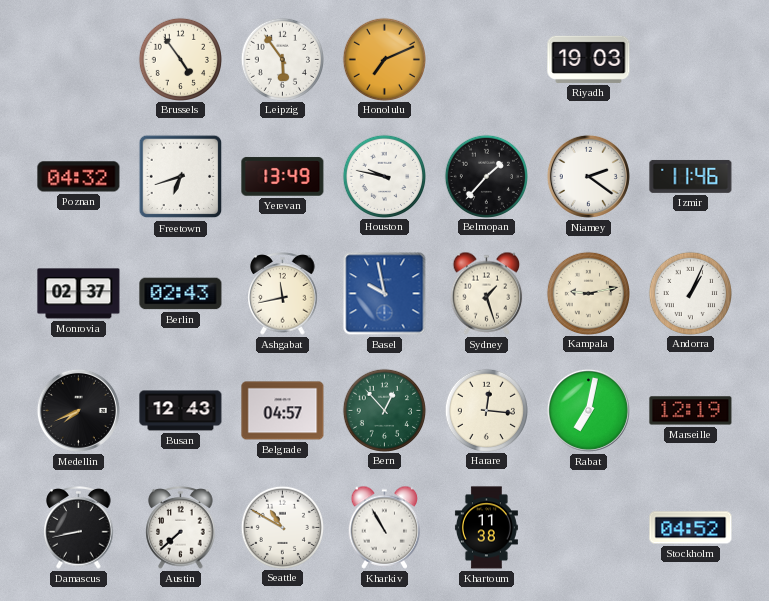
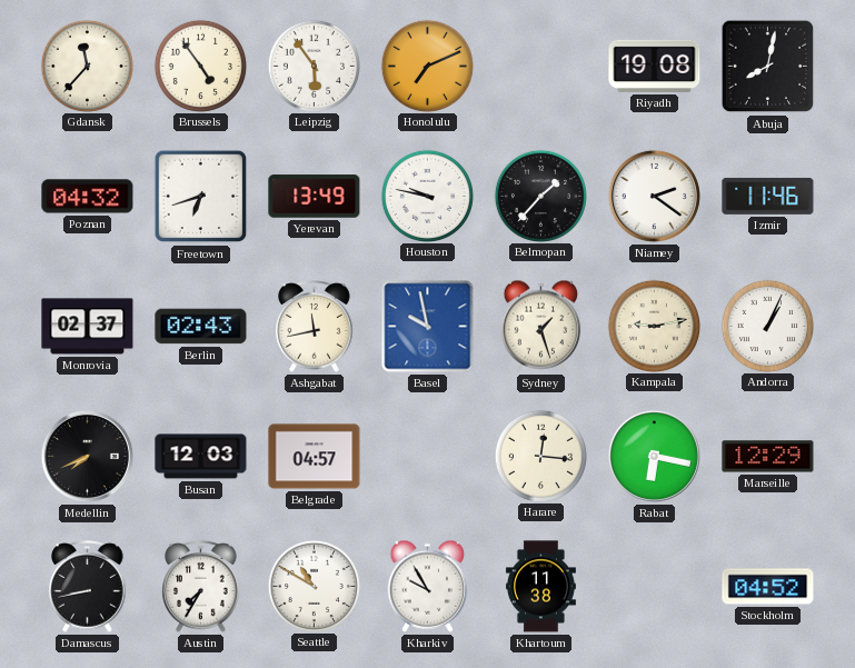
Gdansk: none -> 11:37 (87, 66)
Riyadh: 19:03 -> 19:08 (655, 66)
Abuja: none -> 8:02 (768, 67)
Busan: 12:43 -> 12:03 (201, 457)
Bern: 12:53 -> none (384, 410)
Rabat: 7:02 -> 6:17 (654, 456)
Marseille: 12:19 -> 12:29 (768, 457)
Austin: 7:38 -> 7:35 (201, 587)
Kharkiv: 10:55 -> 9:55 (428, 586)
